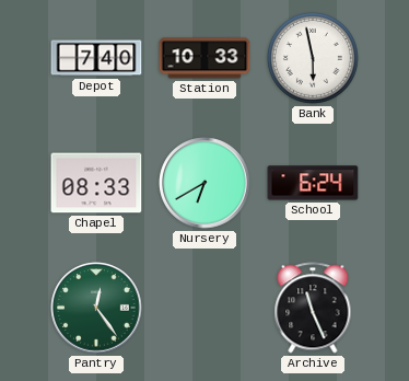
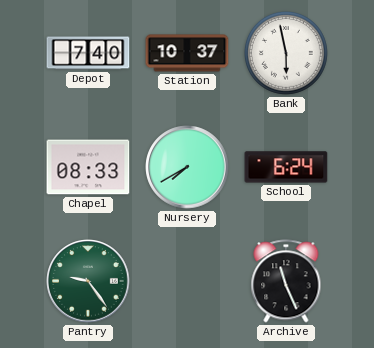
Station: 10:33 -> 10:37 (187, 53)
Nursery: 6:40 -> 7:40 (187, 167)
Pantry: 12:24 -> 9:24 (88, 281)
